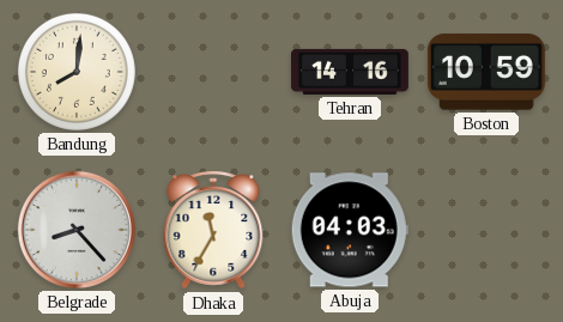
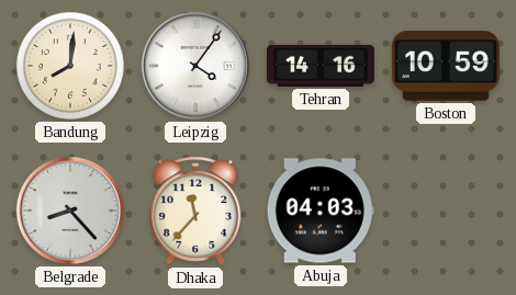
Leipzig: none -> 4:06 (195, 66)
Dhaka: 11:35 -> 11:37 (195, 211)
